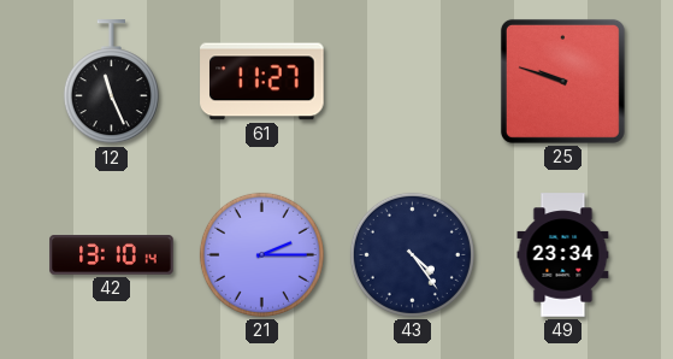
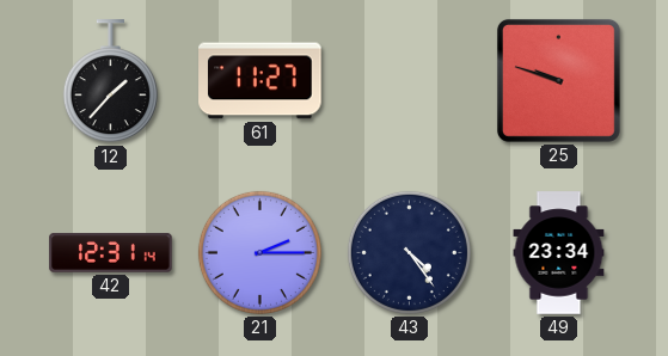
12: 11:26 -> 1:37 (110, 81)
42: 13:10 -> 12:31 (111, 253)
